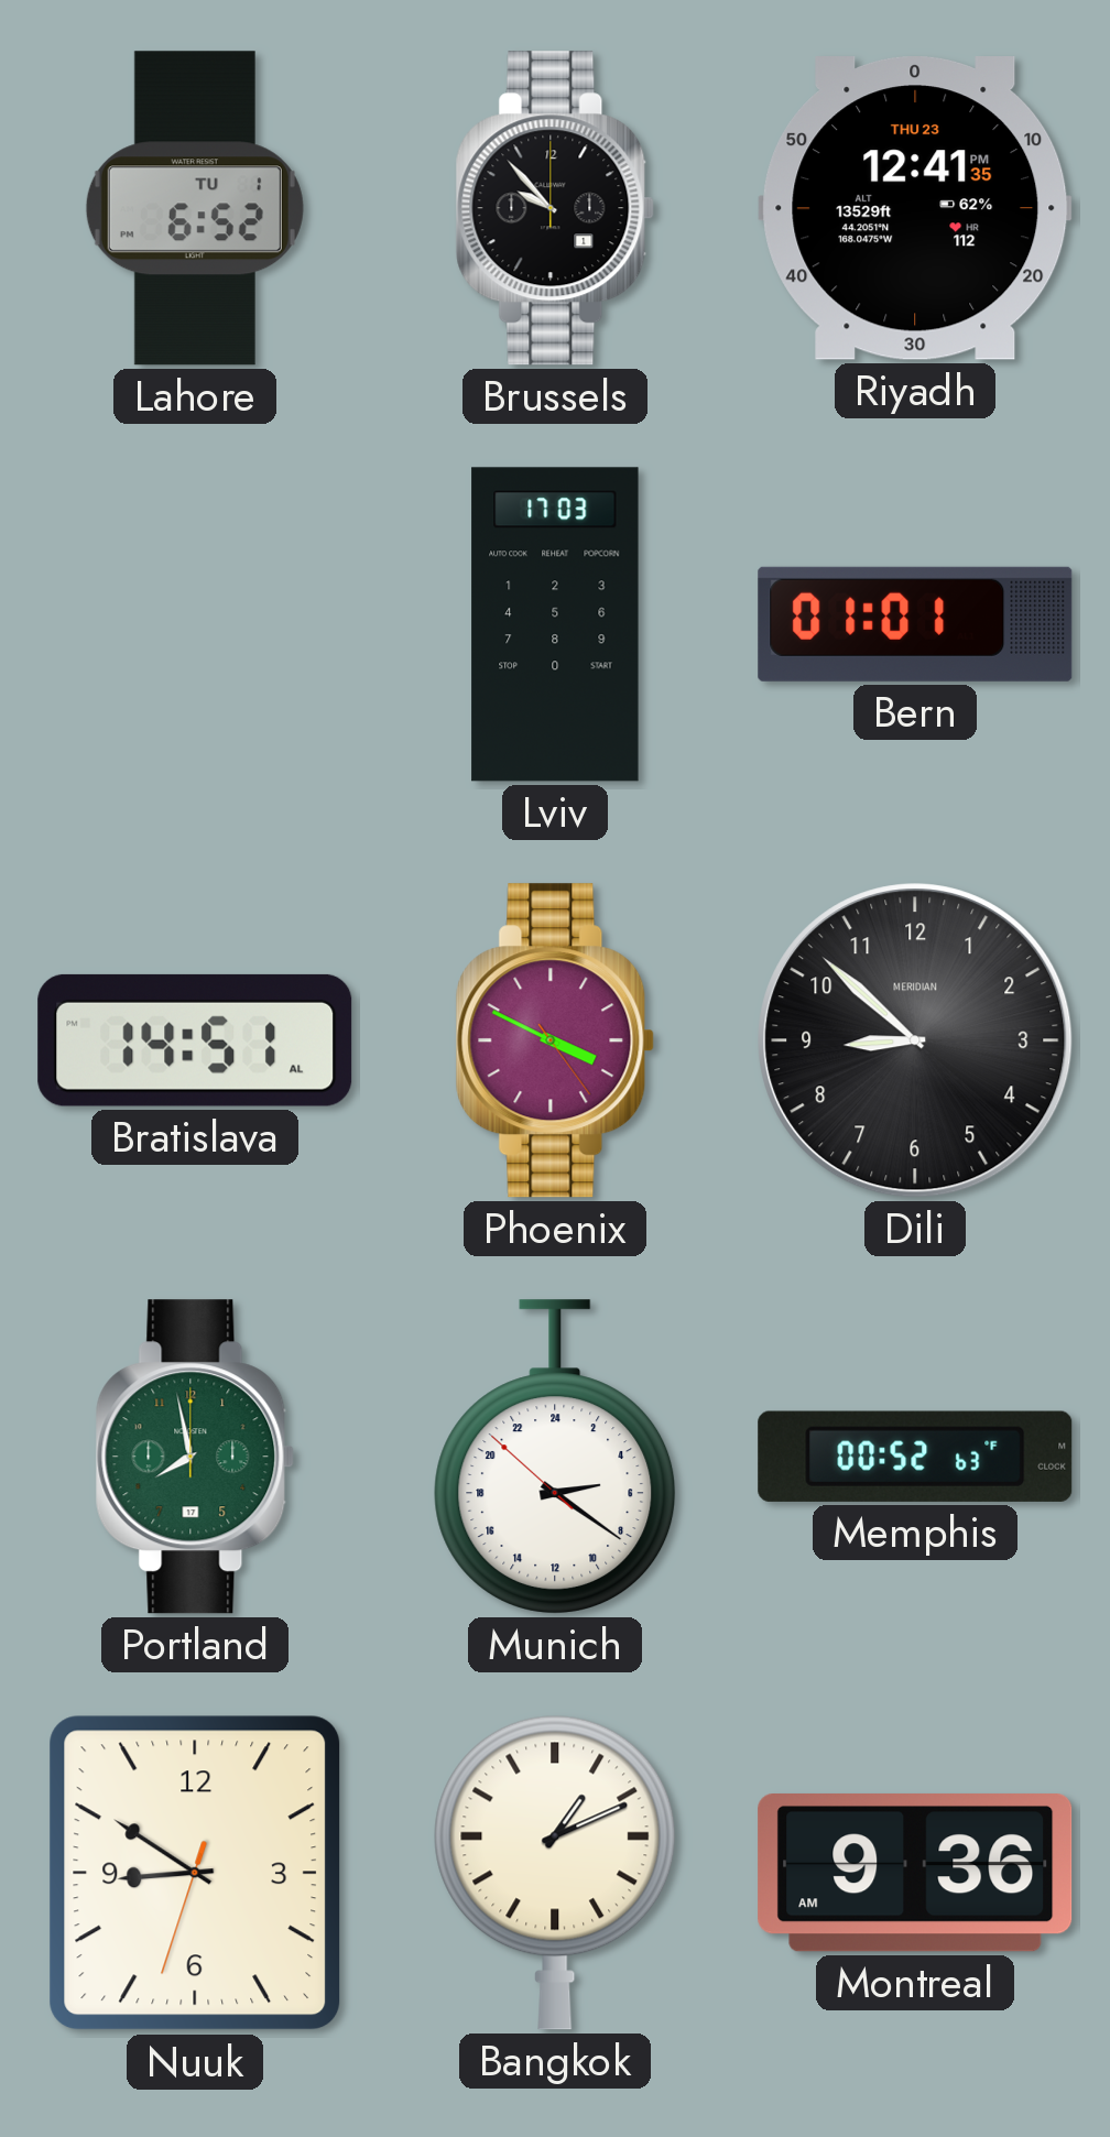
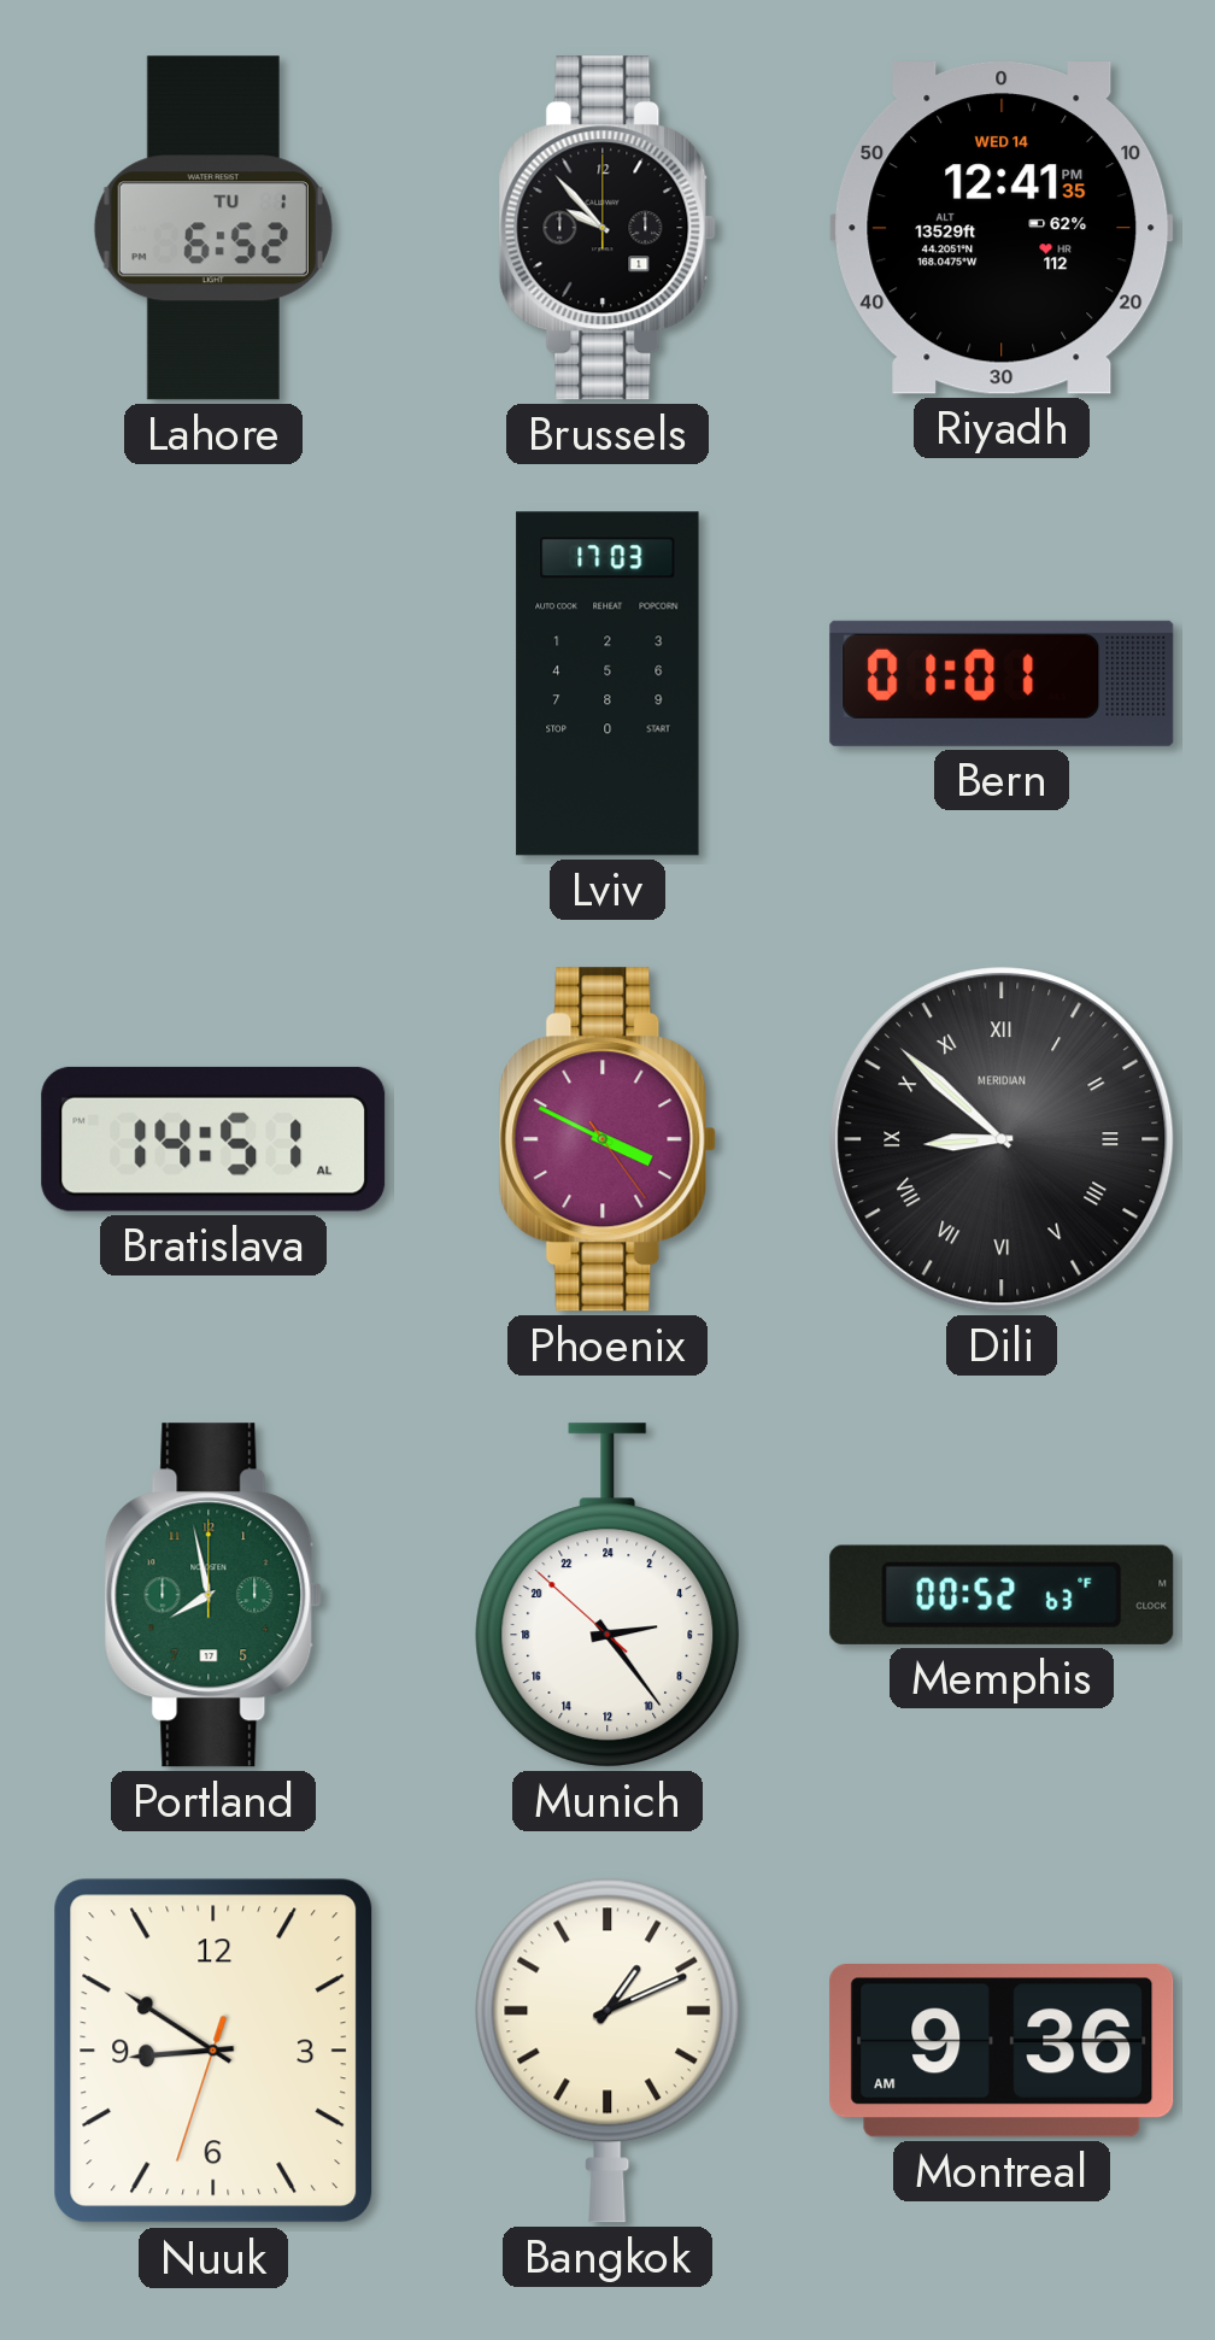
Riyadh date: THU 23 -> WED 14 (1002, 229)
Dili numerals: Arabic -> Roman (1002, 1139)
Munich: 5:20 -> 5:23 (607, 1595)
